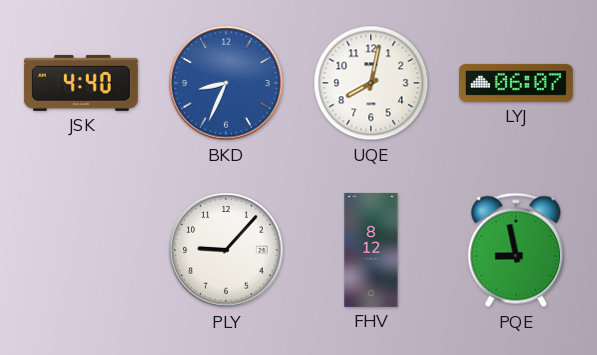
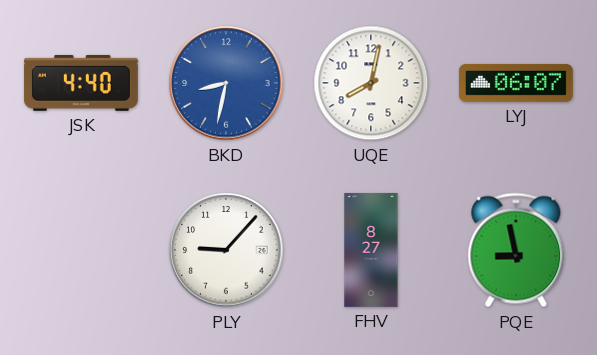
BKD: 8:34 -> 8:32 (226, 83)
FHV: 8:12 -> 8:27 (371, 250)
